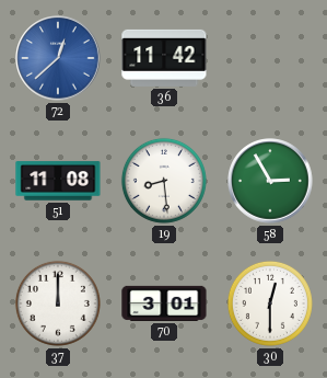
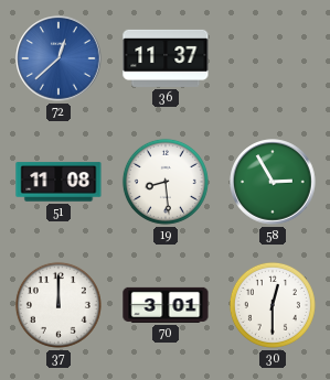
36: 11:42 -> 11:37 (166, 58)
